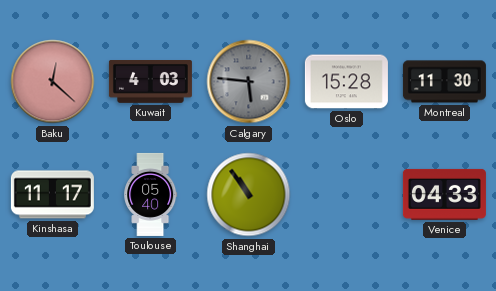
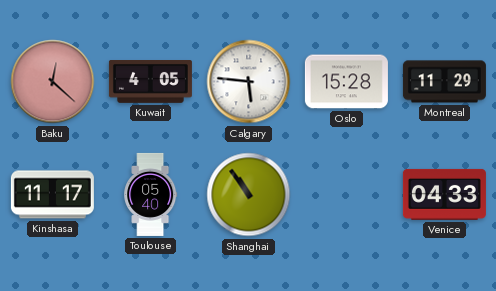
Kuwait: 4:03 -> 4:05 (150, 82)
Calgary dial: grey -> white (249, 82)
Montreal: 11:30 -> 11:29 (444, 82)
